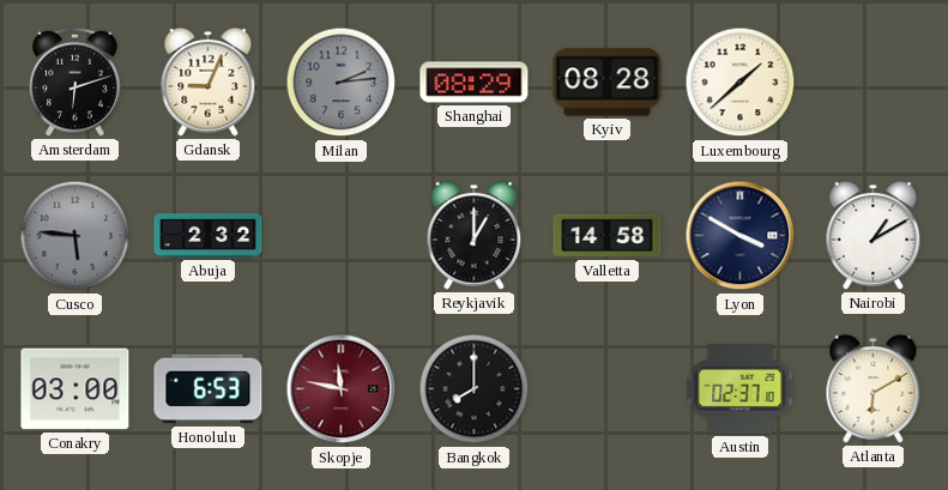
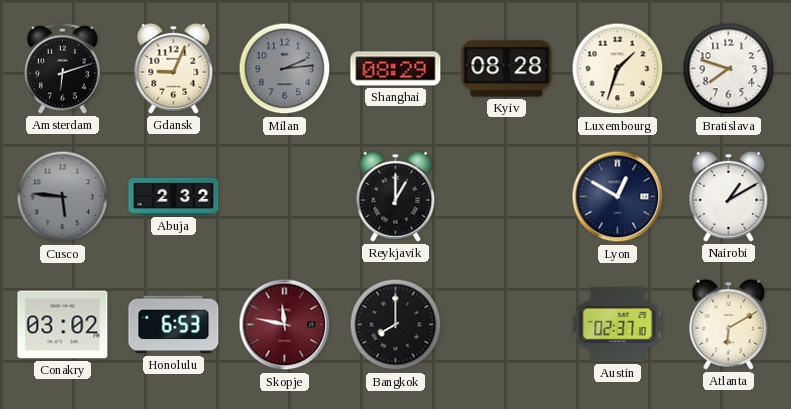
Luxembourg: 1:38 -> 1:33 (618, 69)
Bratislava: none -> 7:48 (729, 69)
Valletta: 14:58 -> none (608, 236)
Lyon: 3:50 -> 12:50 (618, 197)
Conakry: 03:00 -> 03:02 (63, 325)
